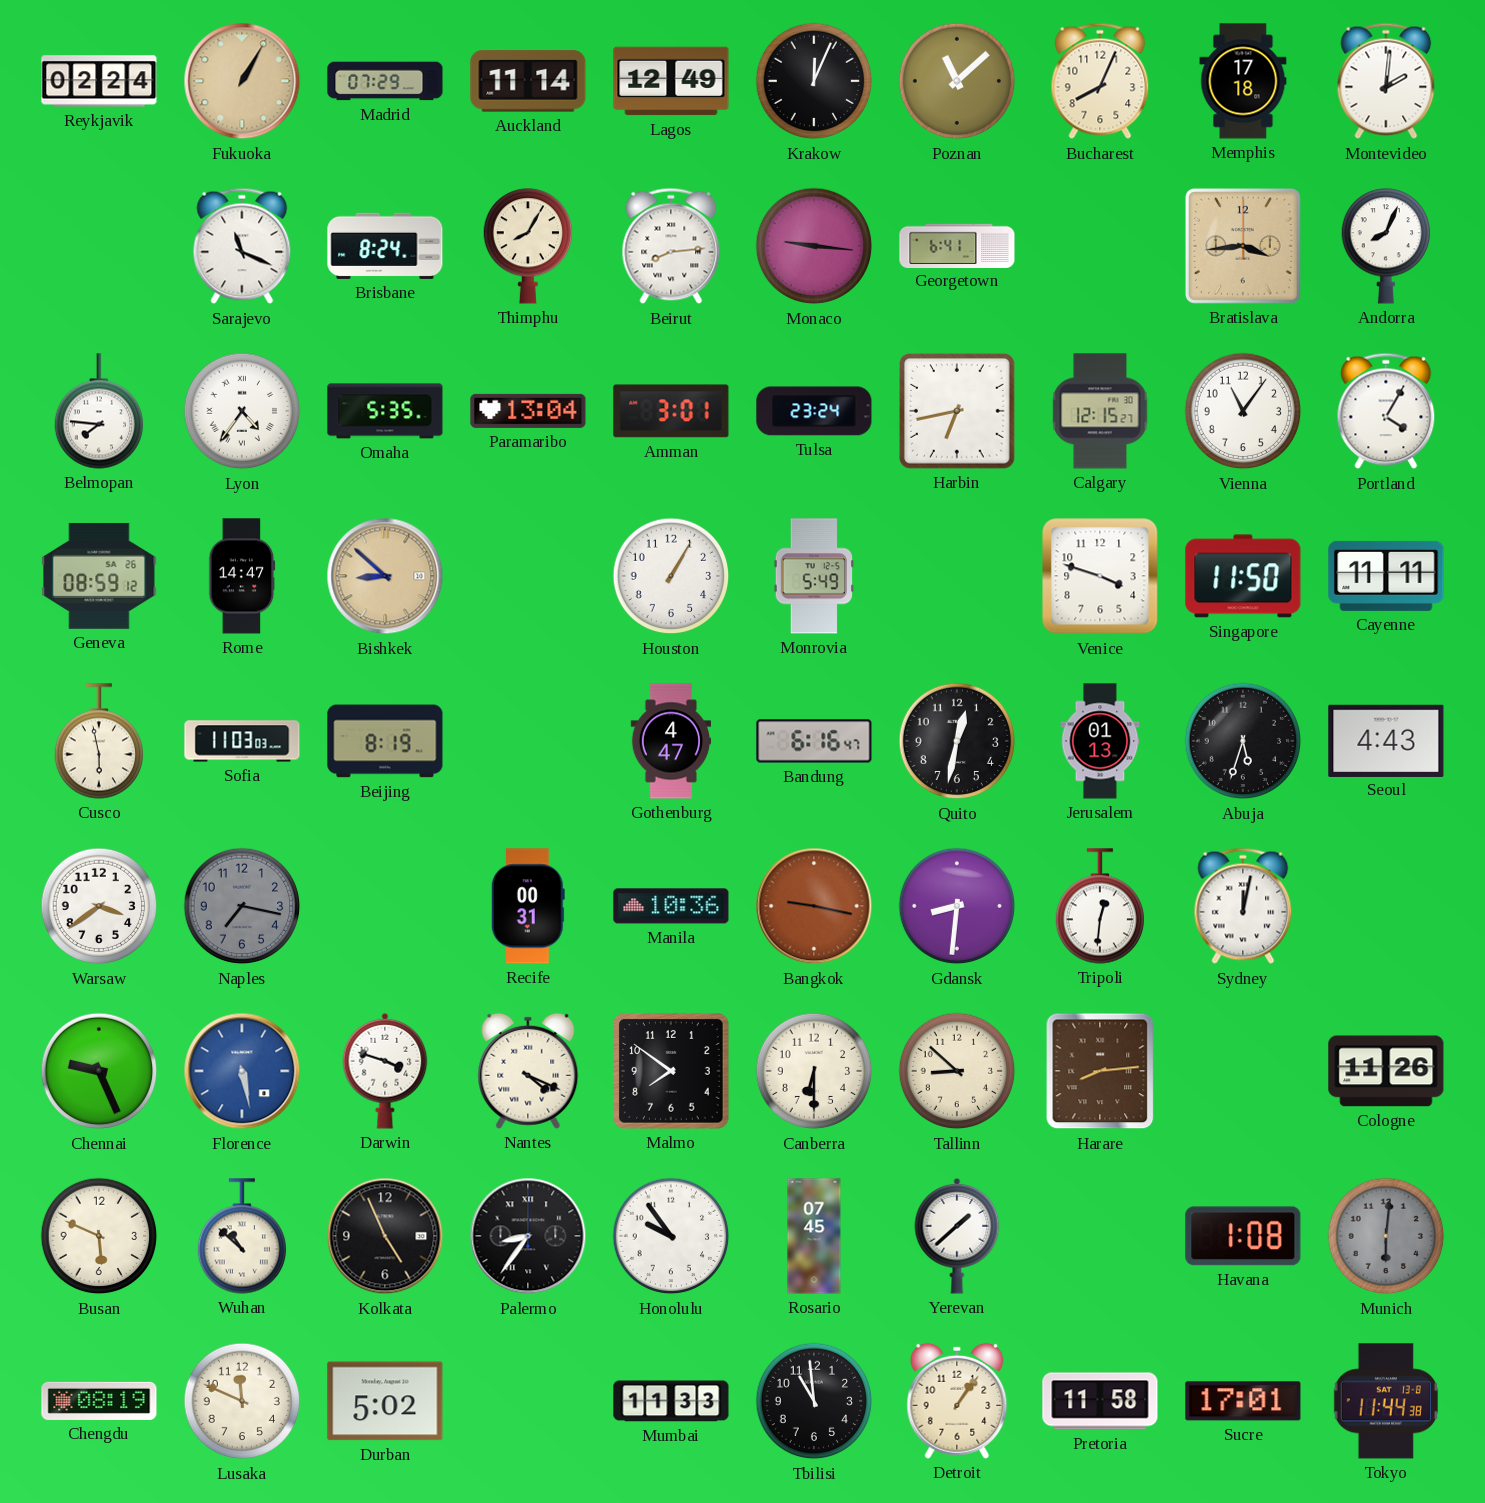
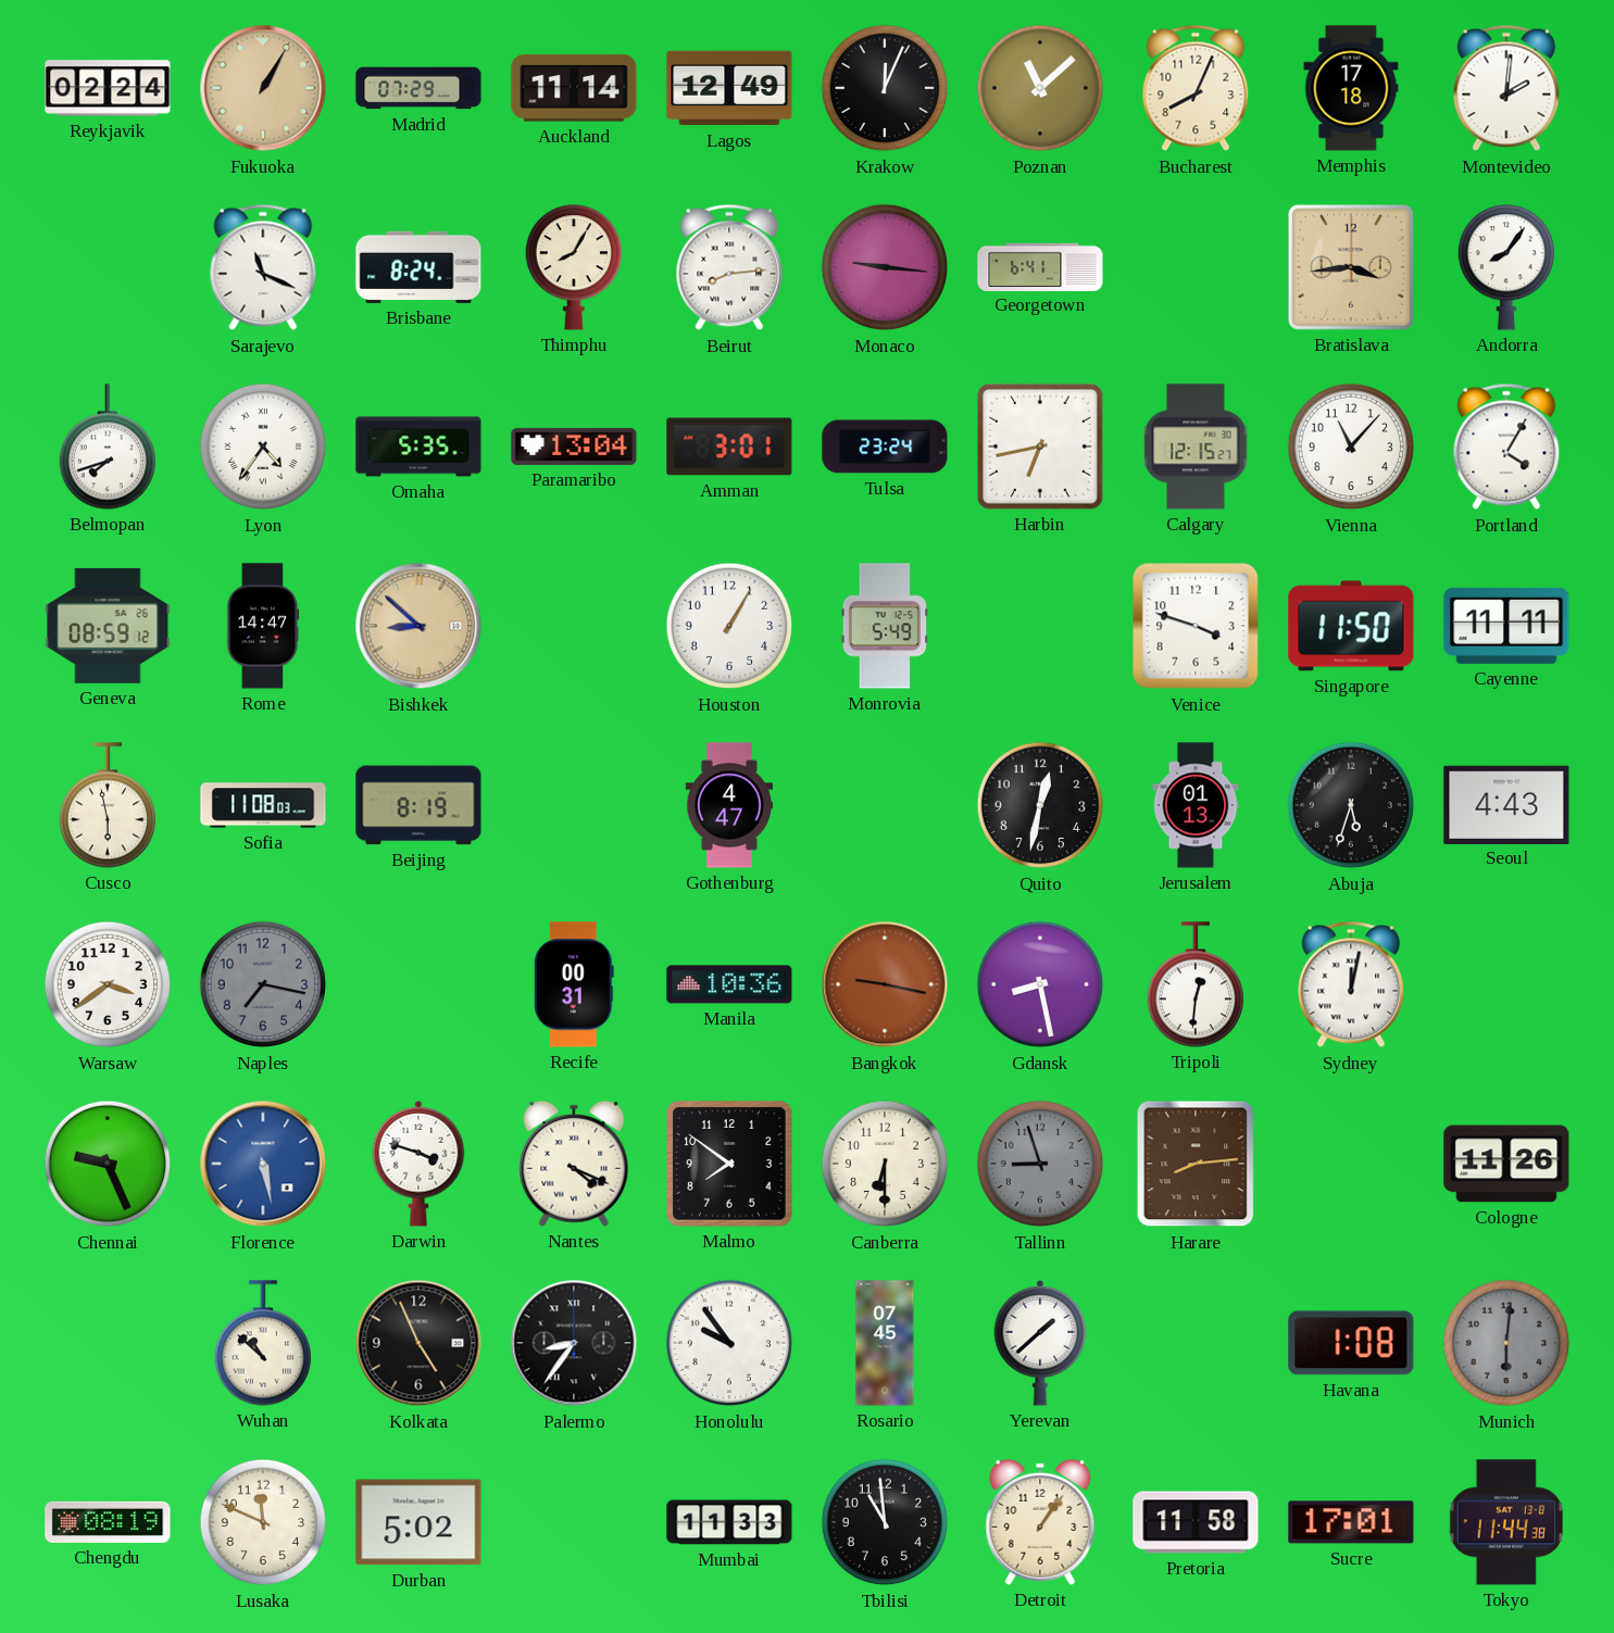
Andorra: 8:04 -> 8:06 (1505, 267)
Belmopan: 7:46 -> 7:42 (107, 447)
Vienna: 11:06 -> 11:07 (1351, 447)
Sofia: 11:03 -> 11:08 (263, 805)
Bandung: 6:16 -> none (814, 741)
Gdansk: 8:31 -> 8:28 (1040, 984)
Tallinn: 8:52 -> 8:57 (1040, 1164)
Tallinn dial: cream -> grey (1040, 1164)
Busan: 5:49 -> none (99, 1236)
